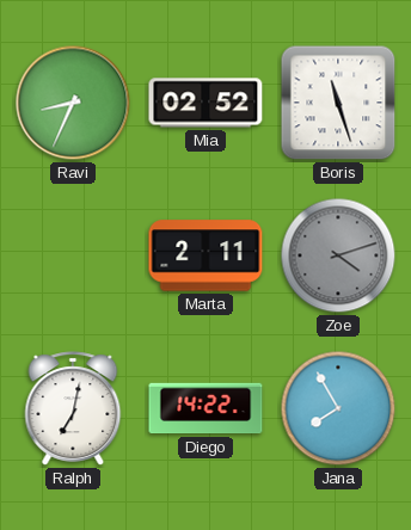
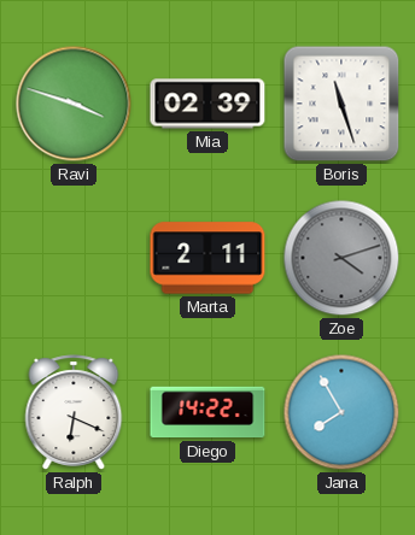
Ravi: 8:34 -> 3:48 (74, 104)
Mia: 02:52 -> 02:39 (207, 104)
Ralph: 7:02 -> 6:19 (74, 412)
